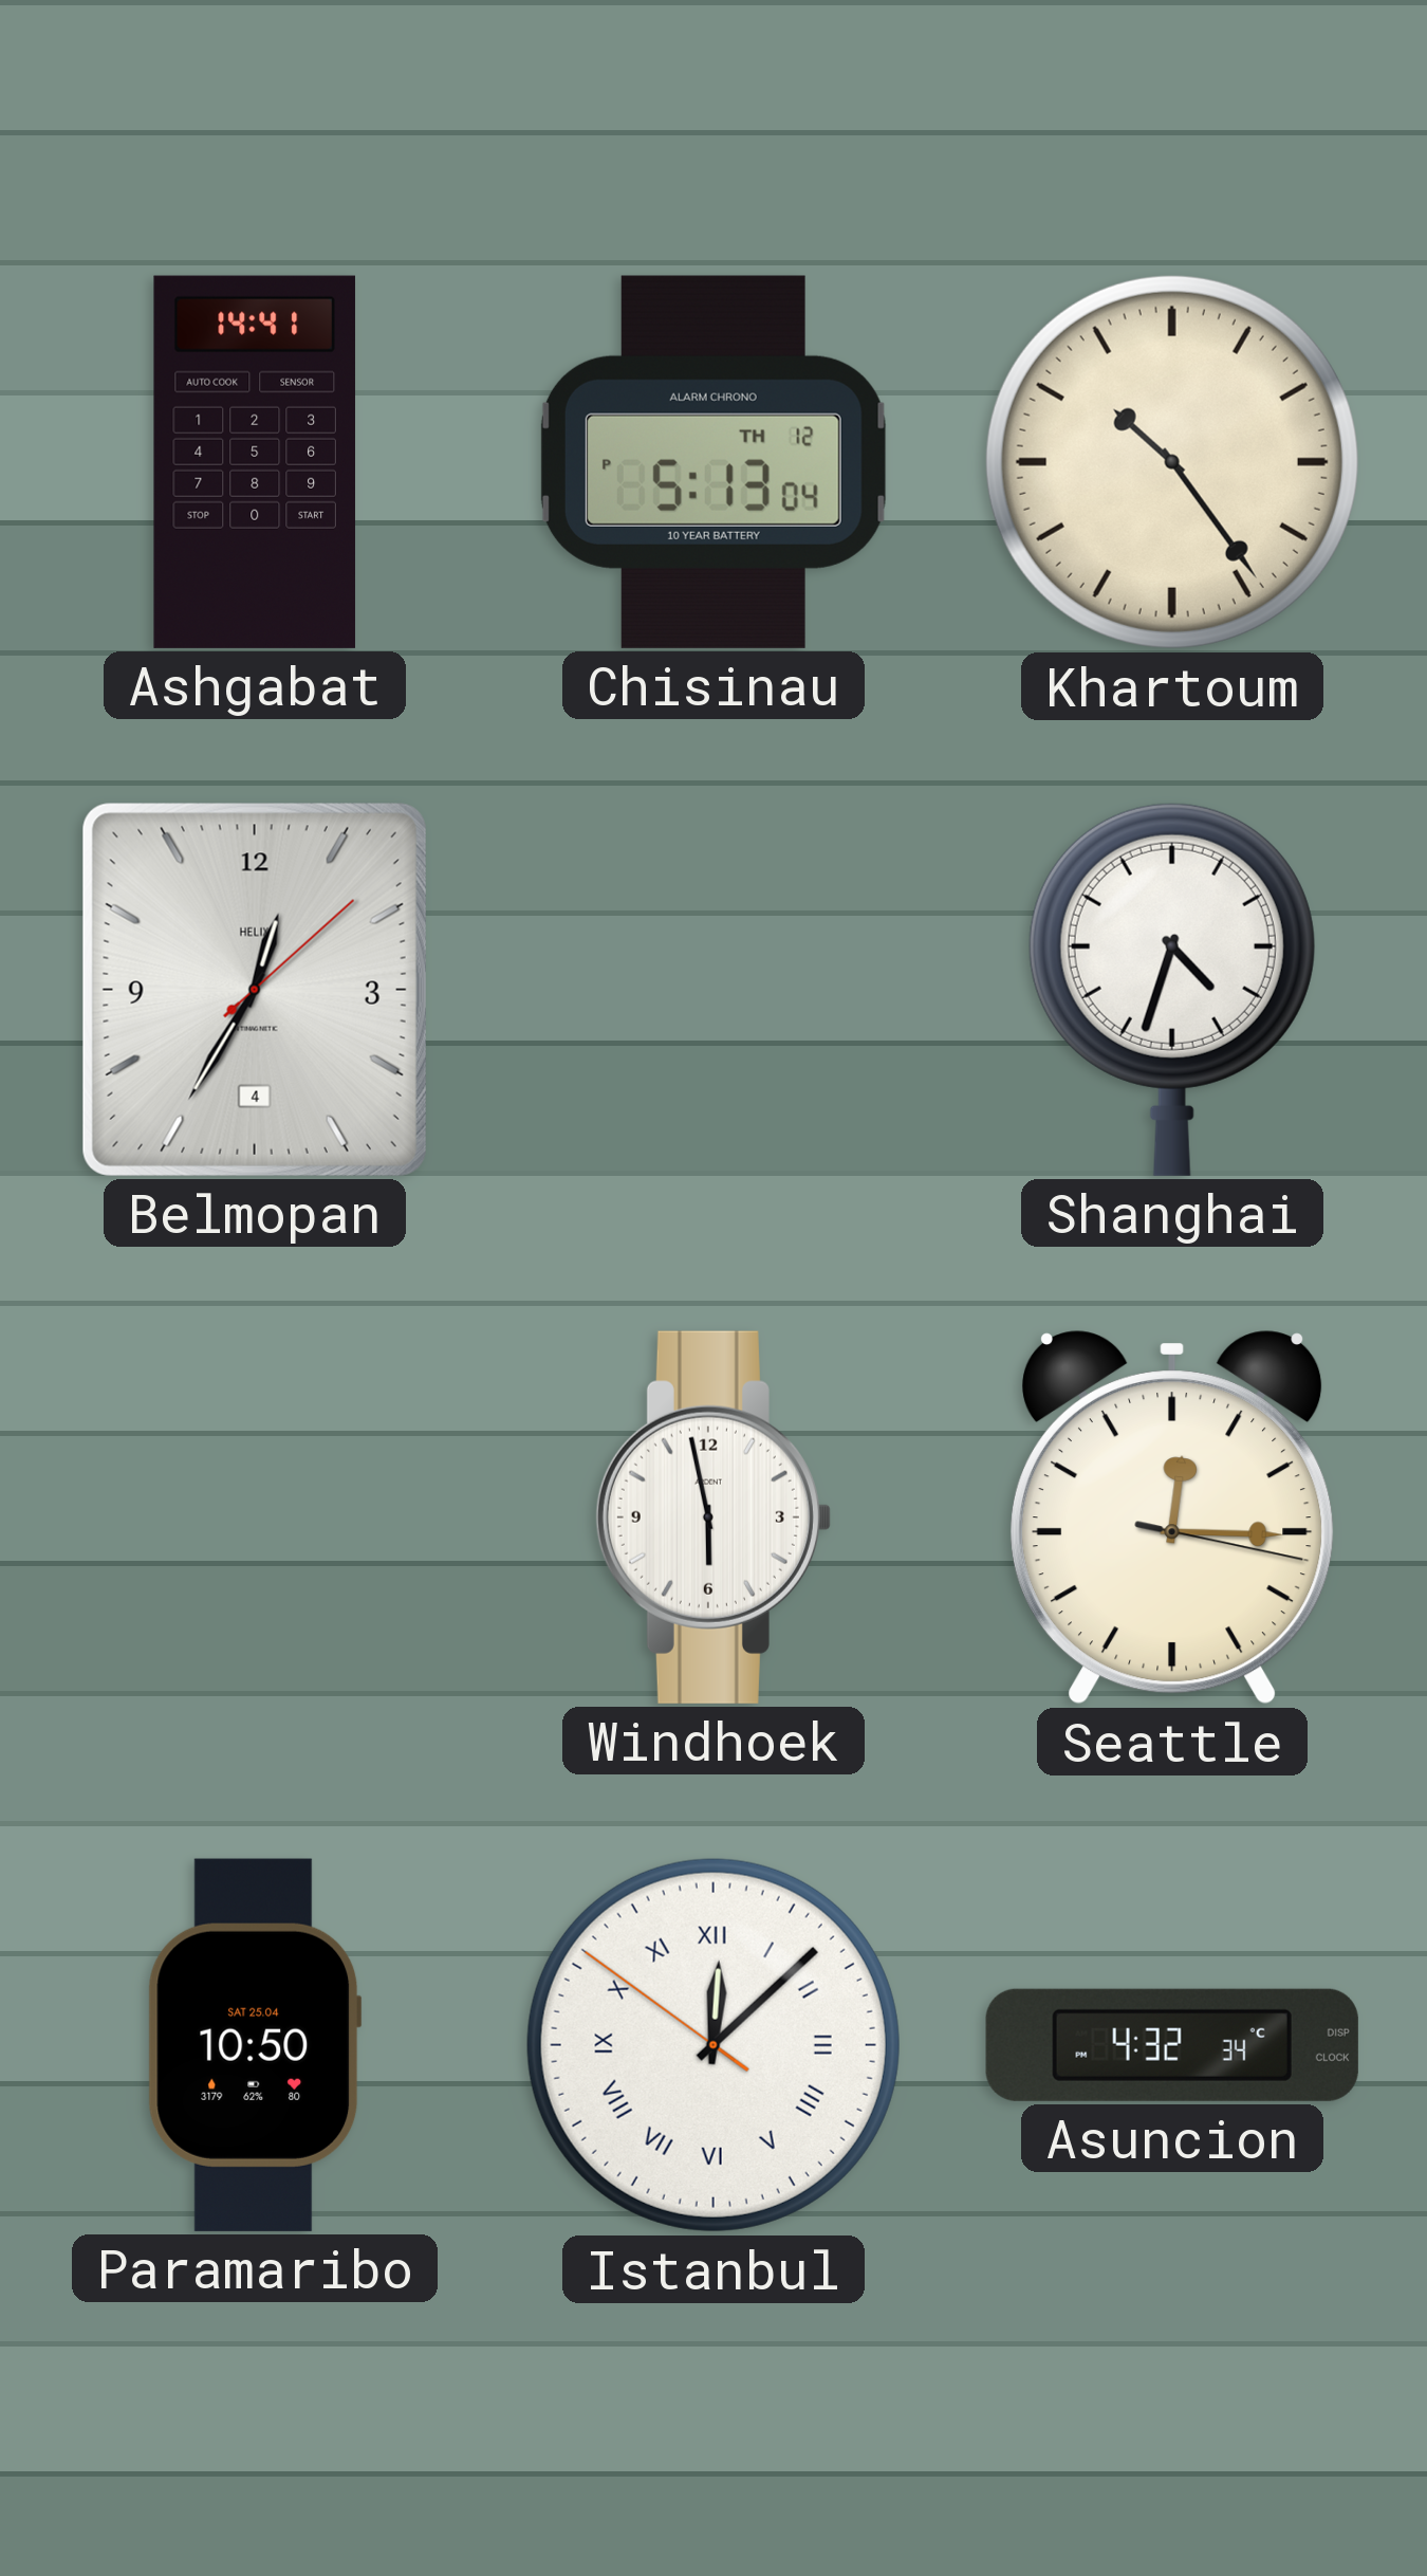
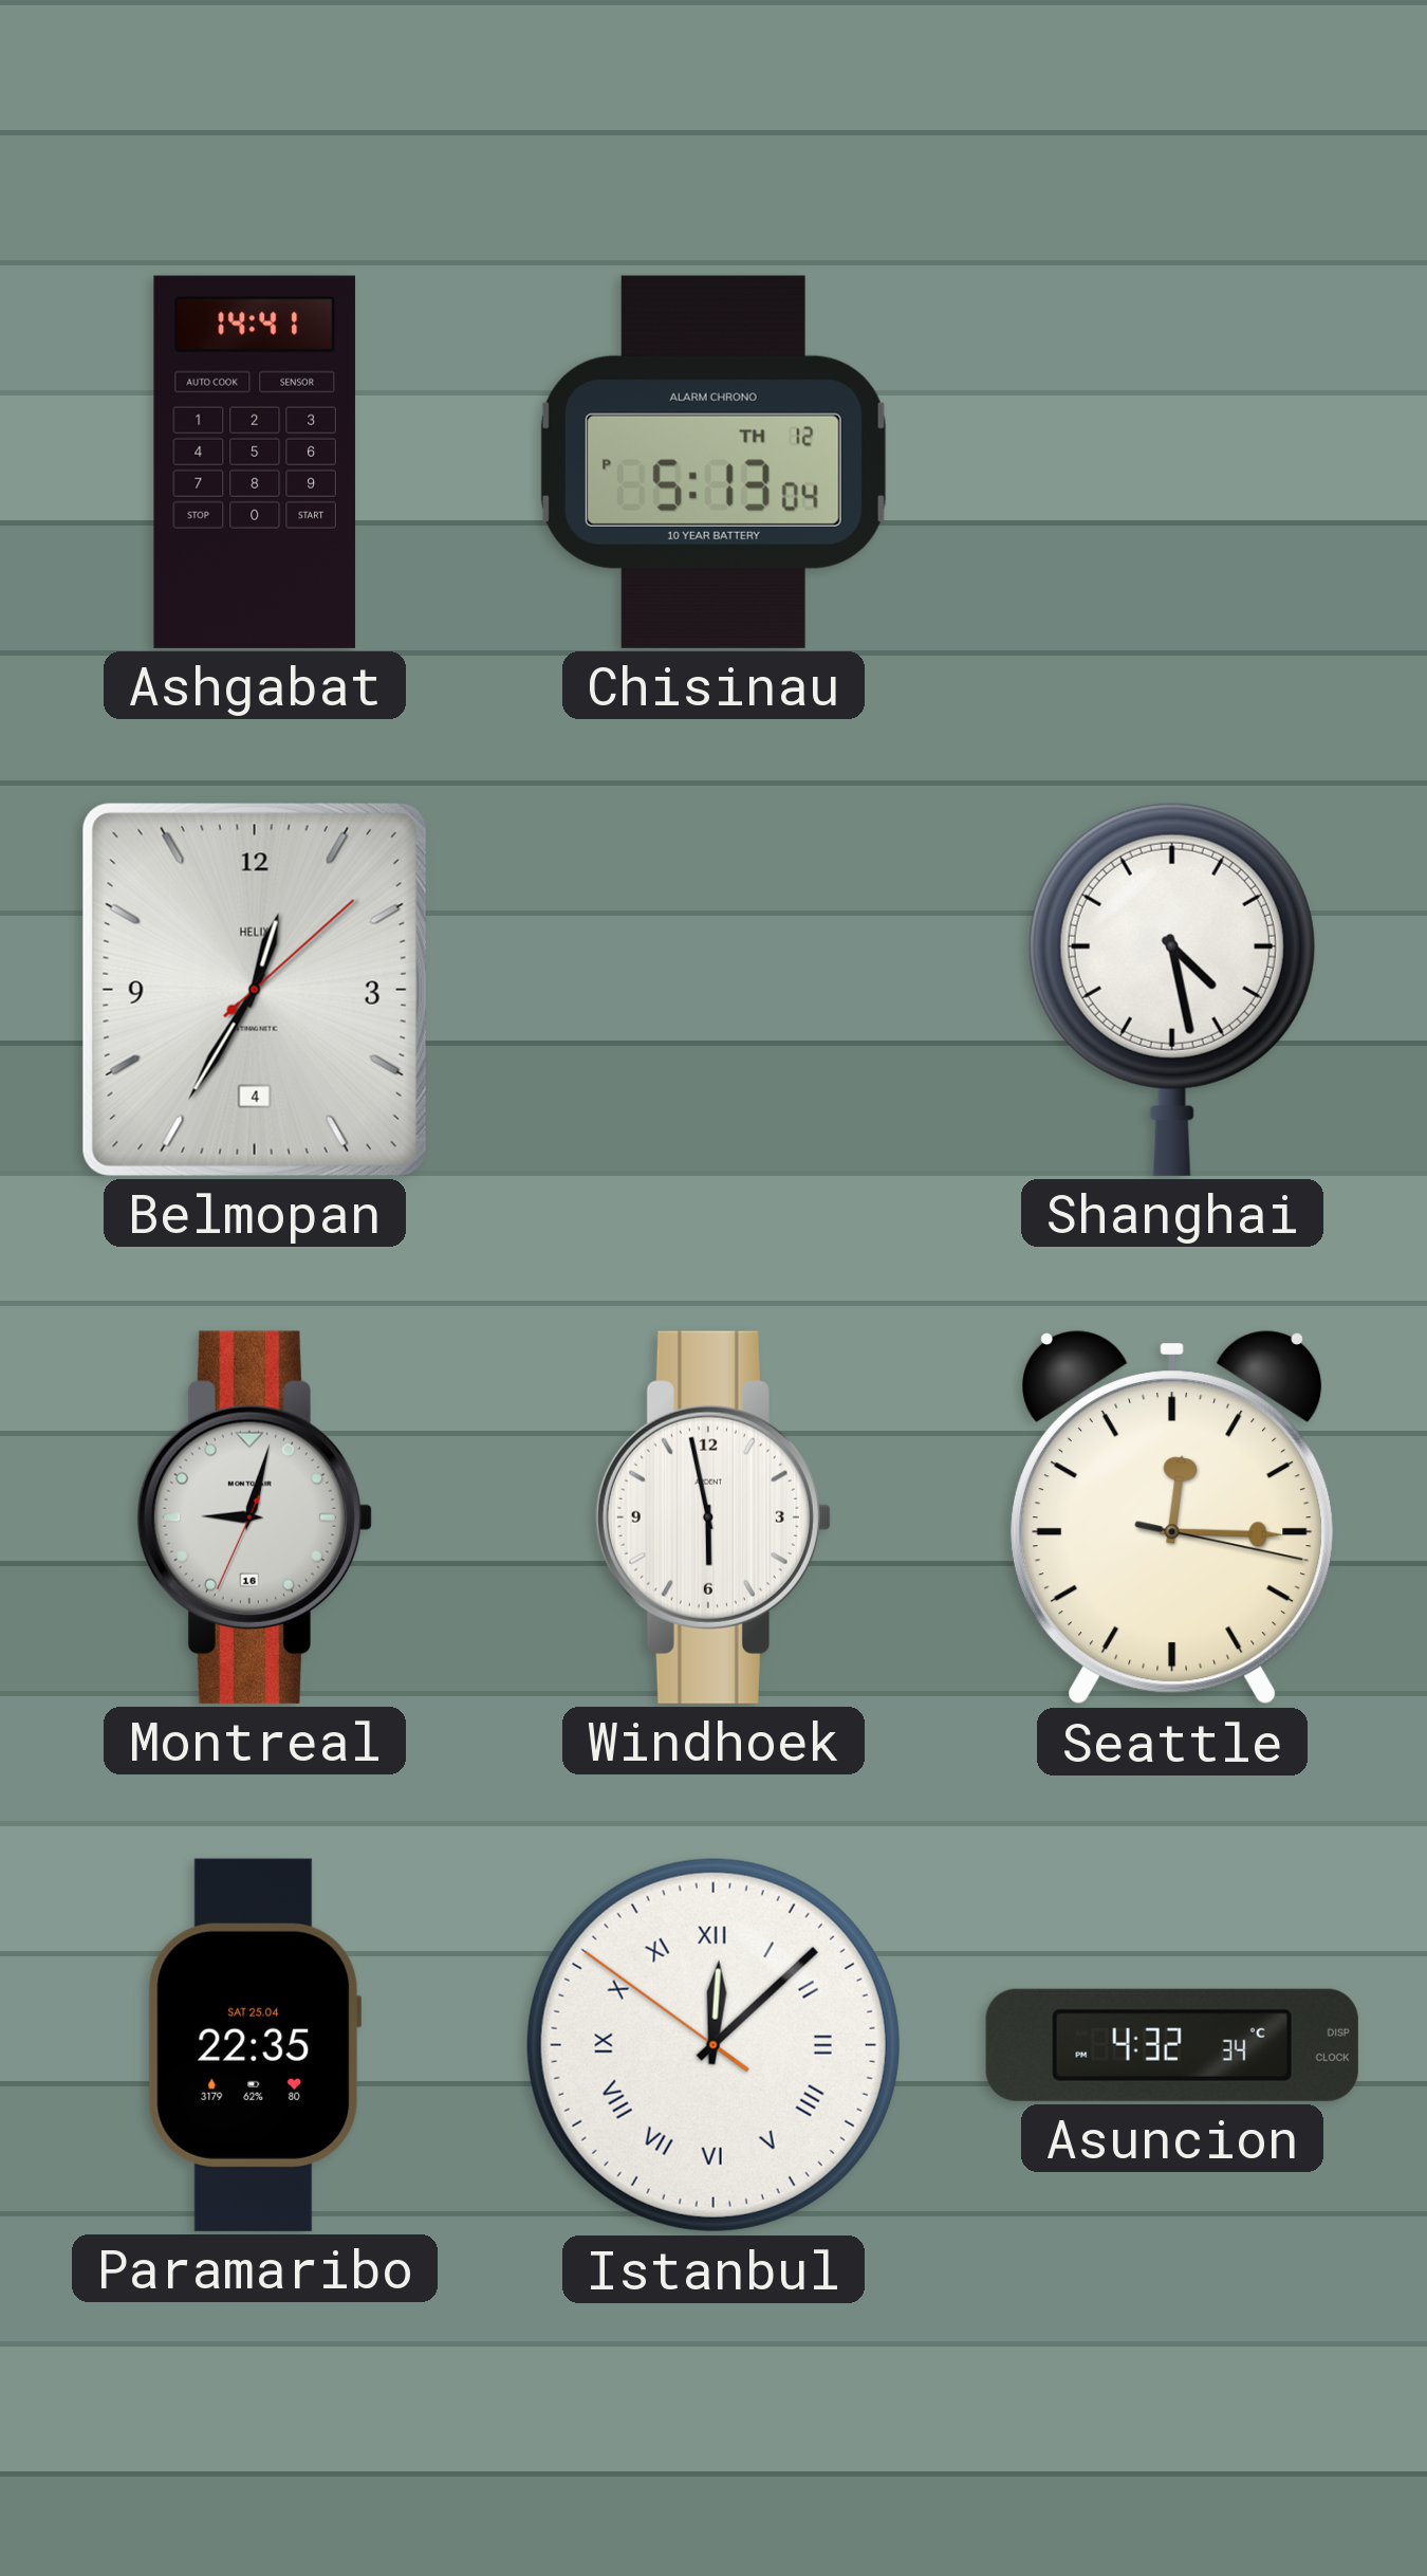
Khartoum: 10:24 -> none (1172, 462)
Shanghai: 4:33 -> 4:28 (1172, 989)
Montreal: none -> 9:02 (255, 1517)
Paramaribo: 10:50 -> 22:35 (255, 2045)
